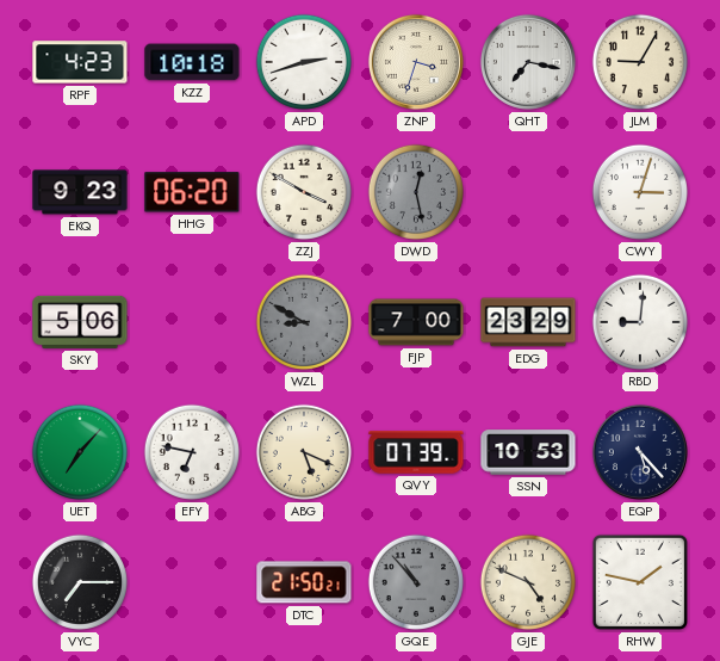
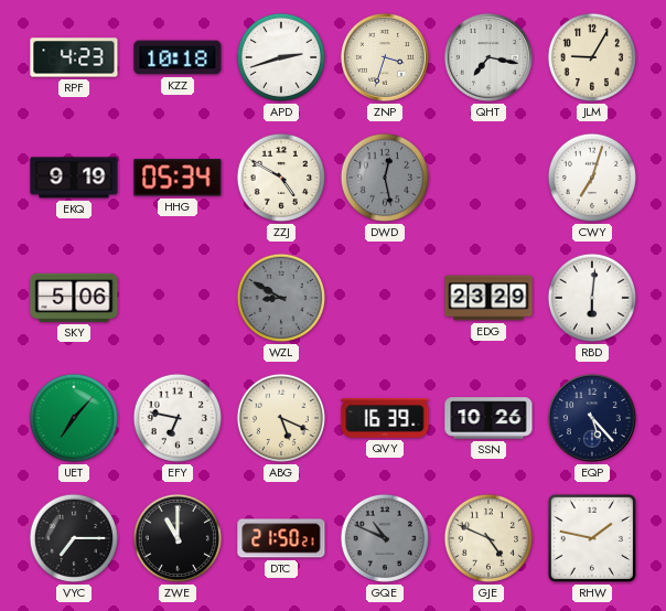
EKQ: 9:23 -> 9:19 (74, 178)
HHG: 06:20 -> 05:34 (178, 178)
ZZJ: 3:50 -> 4:50 (281, 178)
CWY: 3:03 -> 7:03 (592, 178)
FJP: 7:00 -> none (416, 322)
RBD: 9:01 -> 6:01 (592, 298)
QVY: 07:39 -> 16:39 (385, 418)
SSN: 10:53 -> 10:26 (488, 418)
ZWE: none -> 11:00 (178, 538)
GQE: 10:53 -> 10:49 (385, 538)
